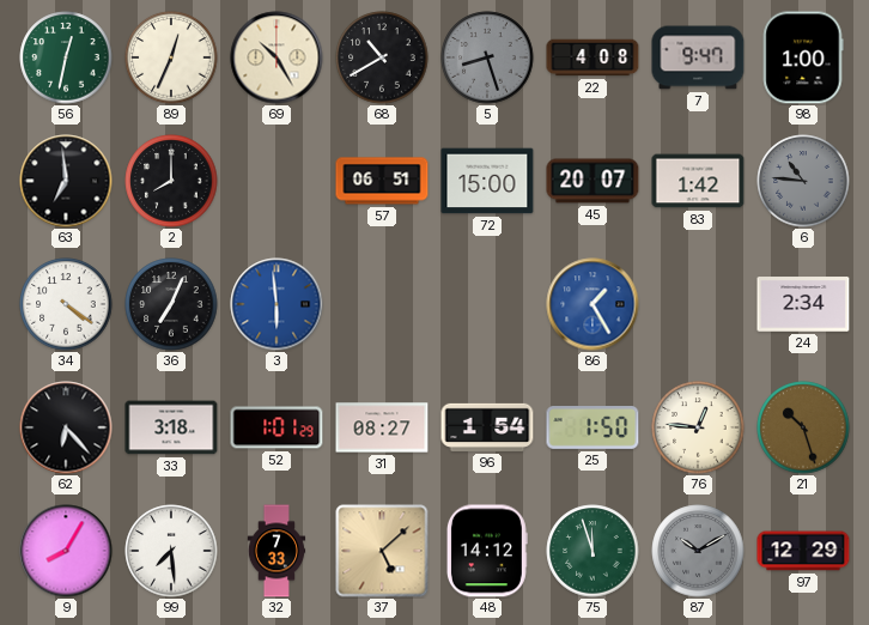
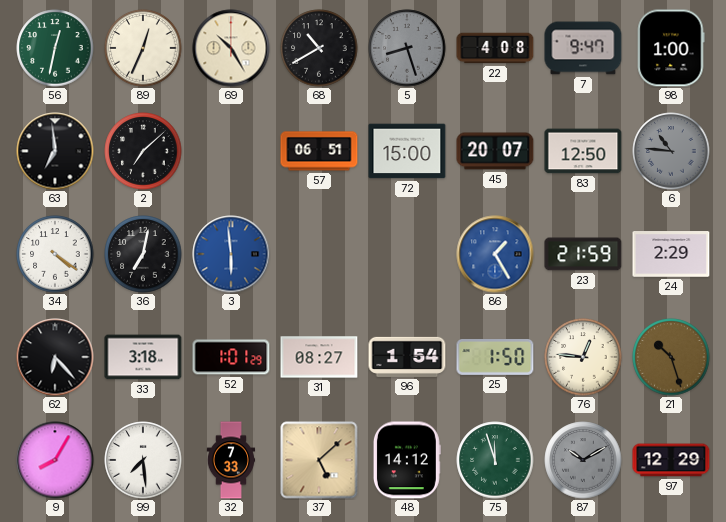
2: 8:00 -> 7:08 (143, 151)
83: 1:42 -> 12:50 (583, 151)
36: 7:04 -> 7:02 (143, 254)
23: none -> 21:59 (583, 254)
24: 2:34 -> 2:29 (671, 254)
